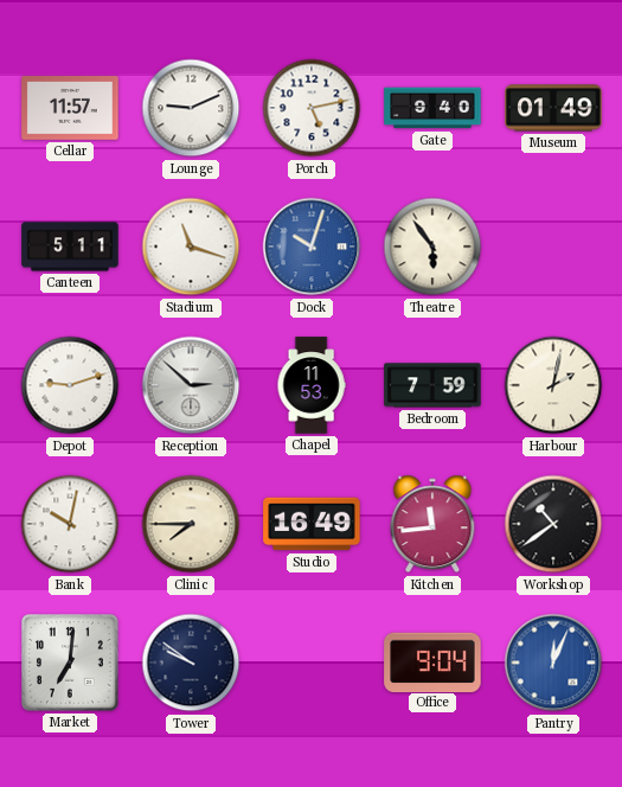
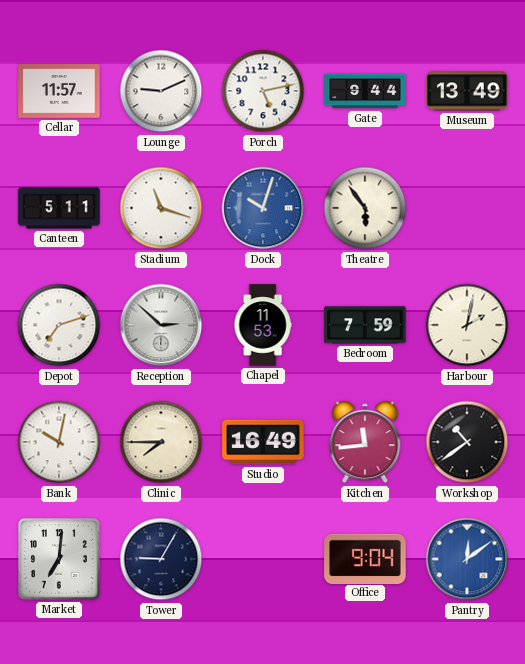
Gate: 9:40 -> 9:44 (365, 91)
Museum: 01:49 -> 13:49 (467, 91)
Depot: 9:12 -> 7:12 (59, 325)
Tower: 9:51 -> 9:05 (161, 559)
Pantry: 12:04 -> 12:09 (467, 559)
